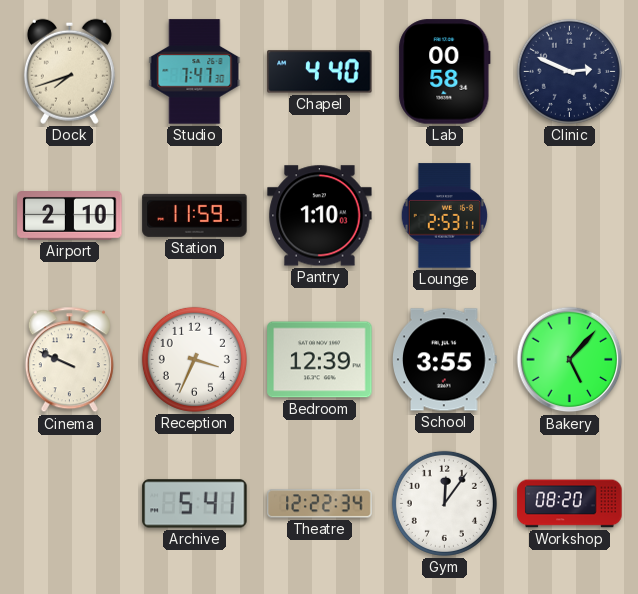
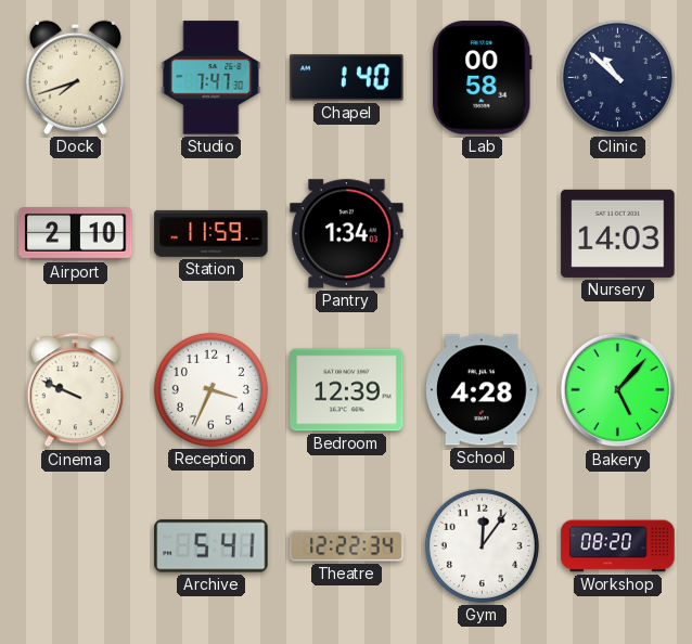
Chapel: 4:40 -> 1:40 (347, 78)
Clinic: 2:49 -> 10:52 (617, 77)
Pantry: 1:10 -> 1:34 (347, 234)
Lounge: 2:53 -> none (444, 216)
Nursery: none -> 14:03 (618, 233)
School: 3:55 -> 4:28 (483, 390)
